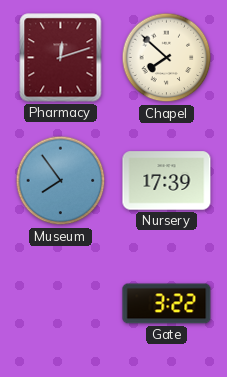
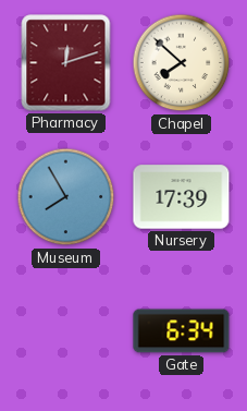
Museum: 7:54 -> 7:55 (66, 197)
Gate: 3:22 -> 6:34 (182, 331)
